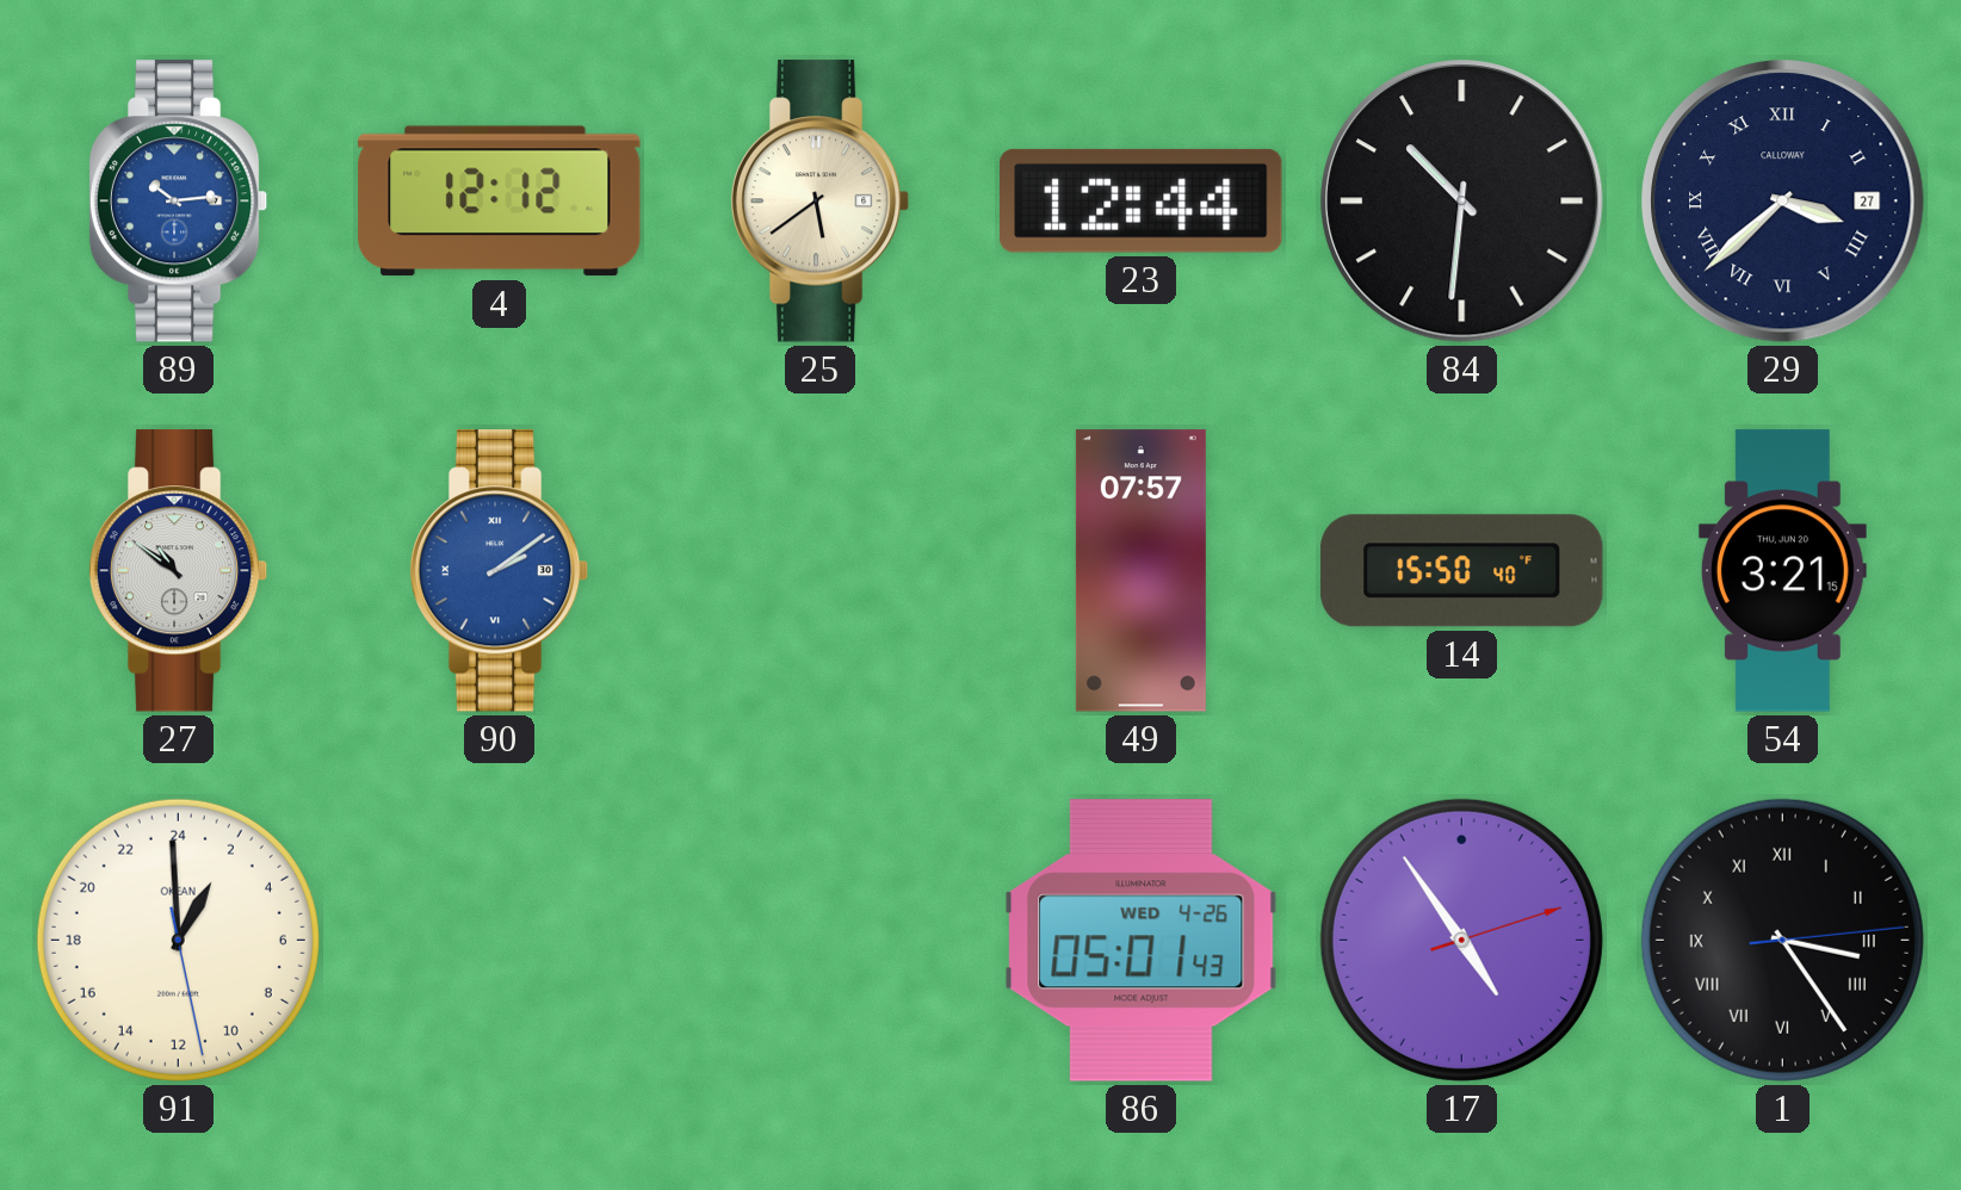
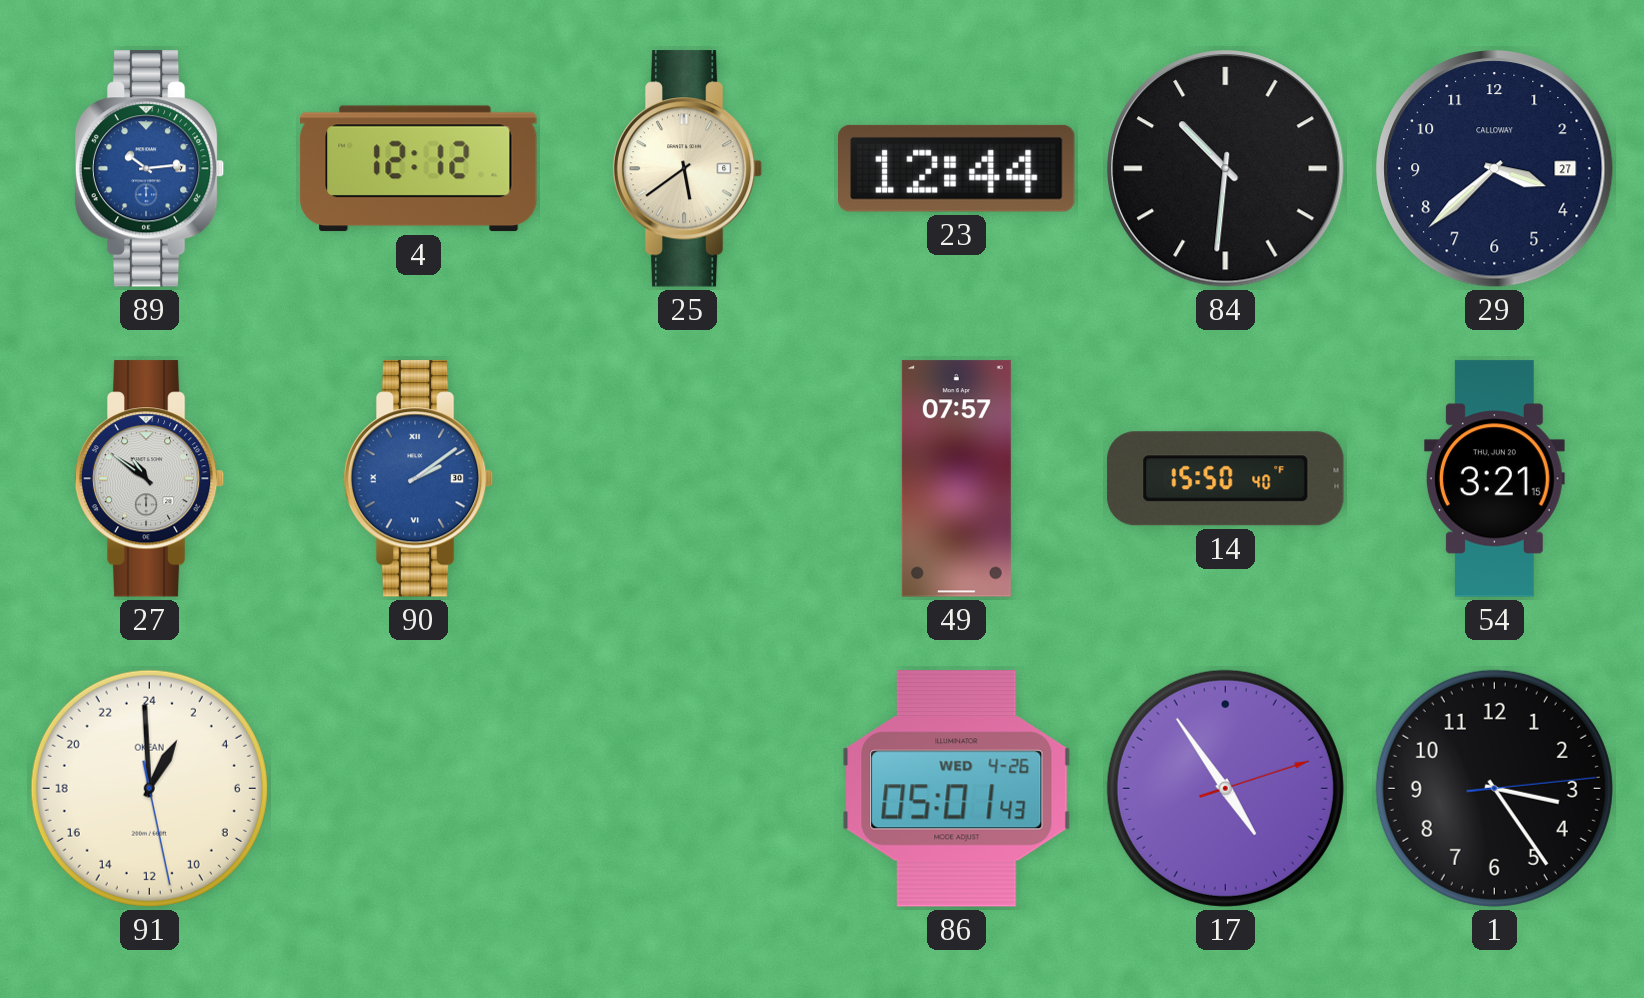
29 numerals: Roman -> Arabic (1495, 169)
1 numerals: Roman -> Arabic (1494, 788)
